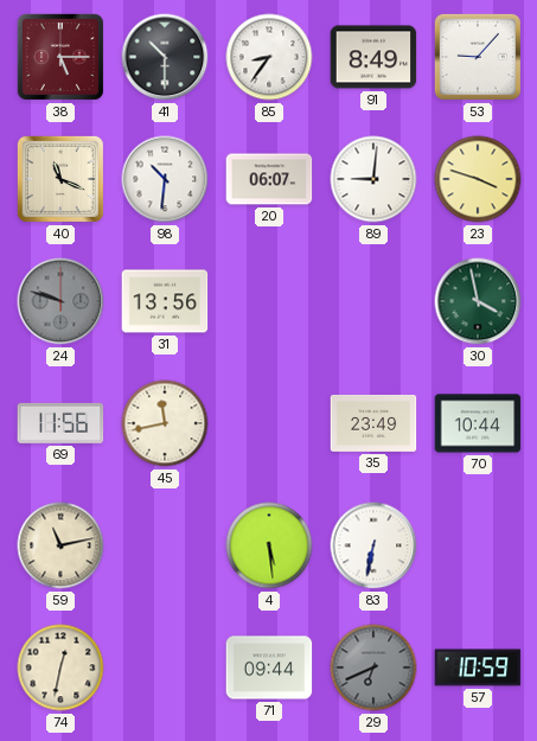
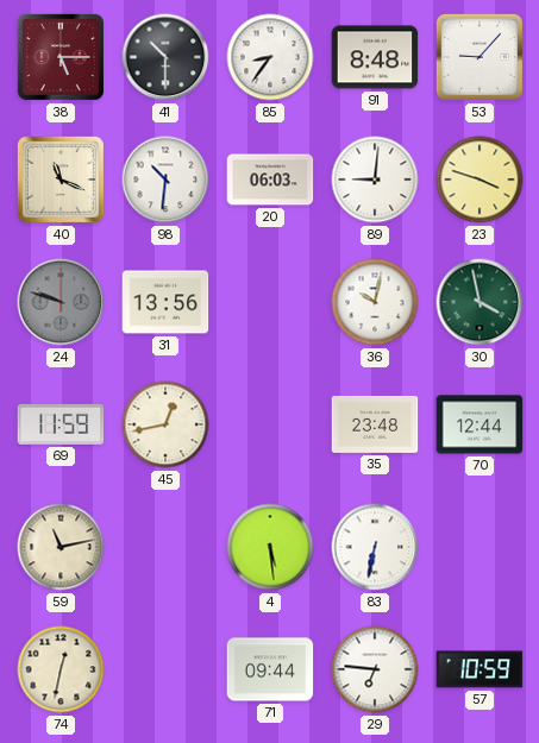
91: 8:49 -> 8:48 (375, 57)
20: 06:07 -> 06:03 (270, 180)
36: none -> 10:02 (375, 302)
69: 11:56 -> 11:59 (61, 424)
45: 11:43 -> 12:43 (165, 424)
35: 23:49 -> 23:48 (375, 424)
70: 10:44 -> 12:44 (480, 424)
29: 6:41 -> 6:46 (375, 669)
29 dial: grey -> white (375, 669)
